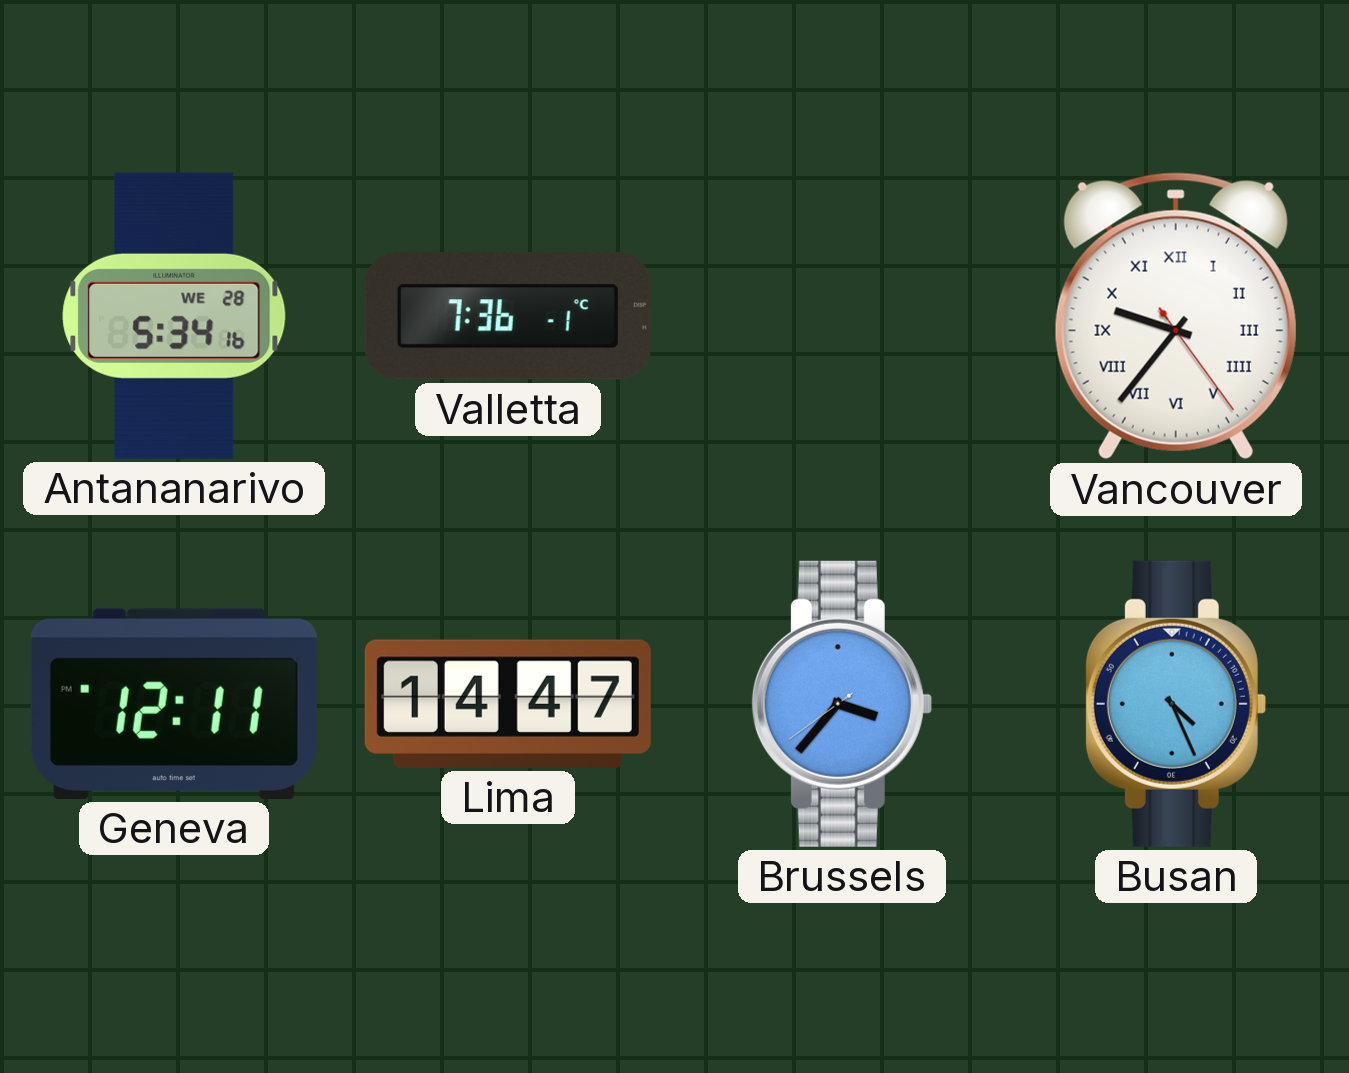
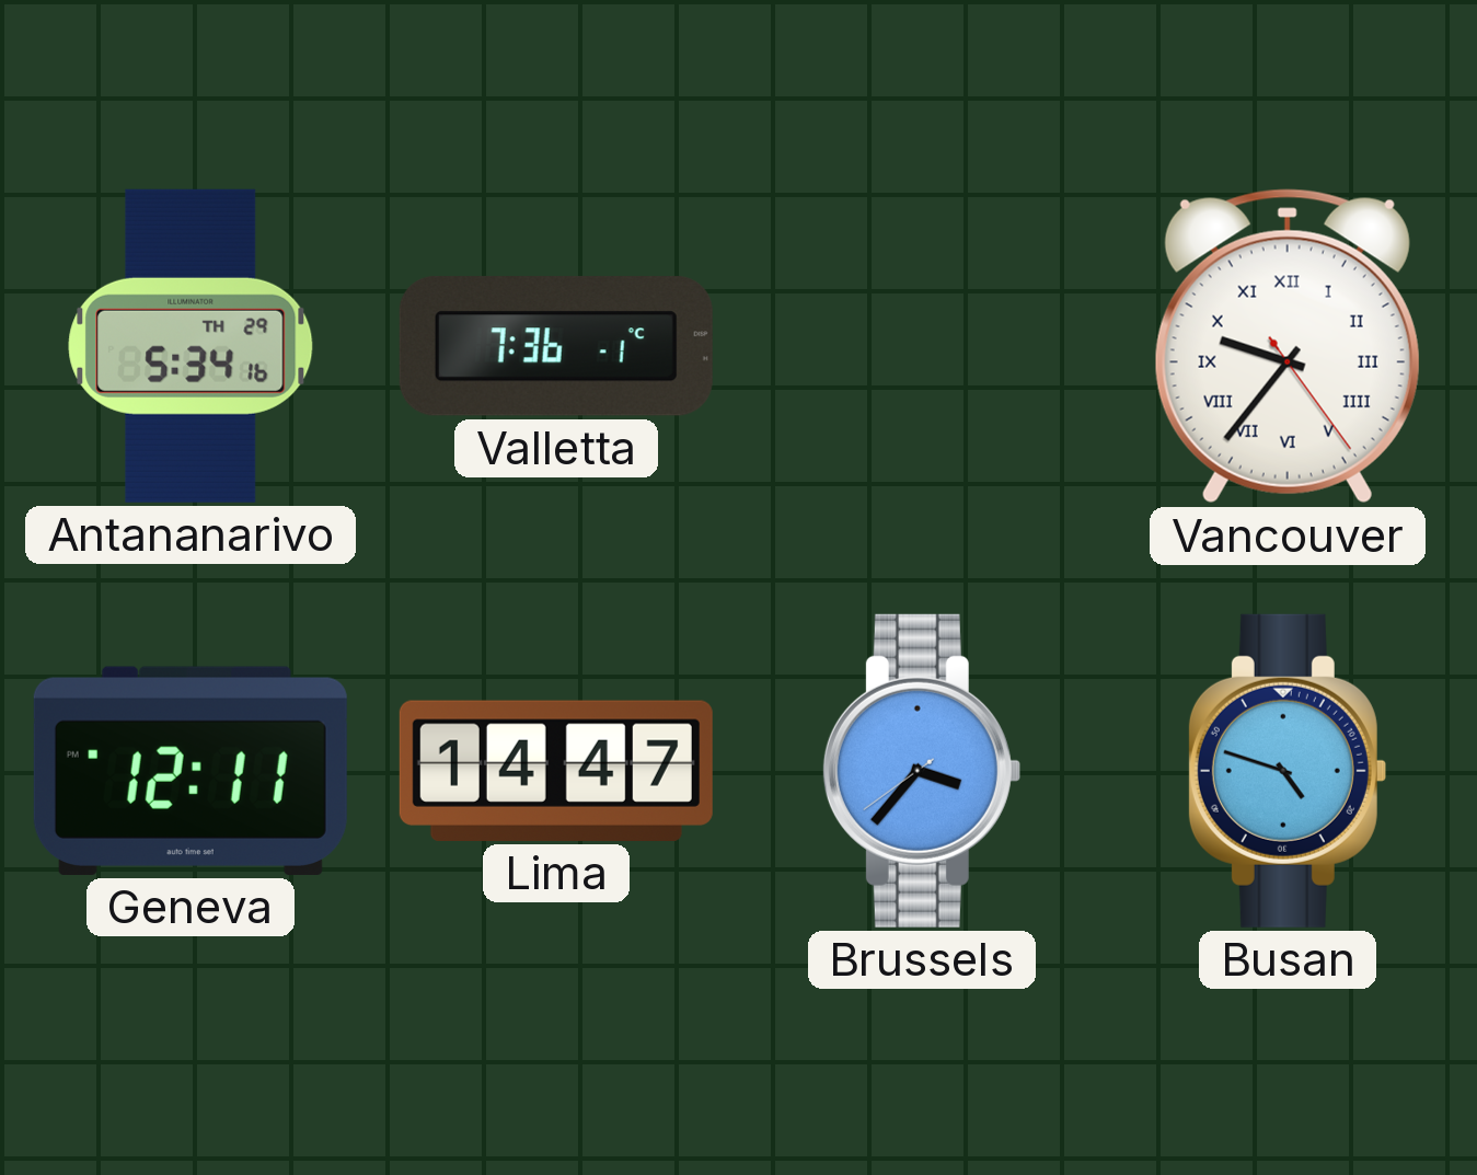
Antananarivo date: WE 28 -> TH 29 (191, 346)
Busan: 4:26 -> 4:48 (1286, 771)
